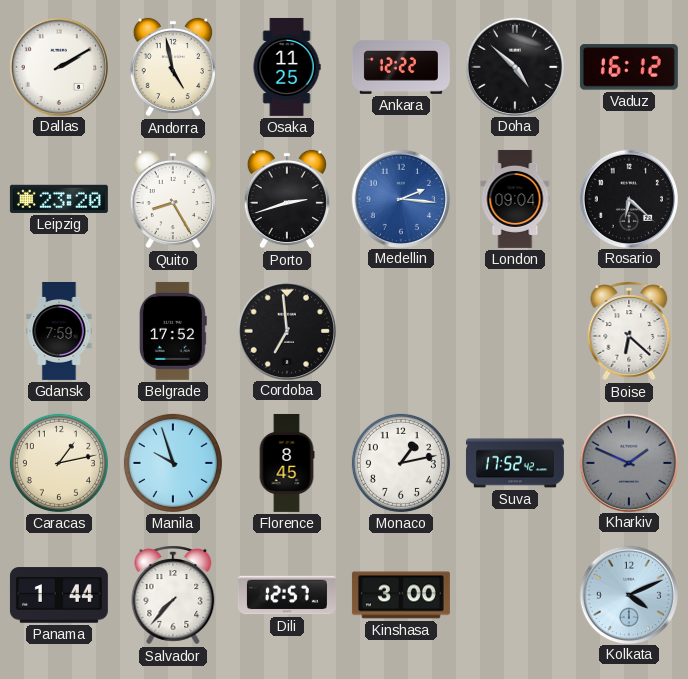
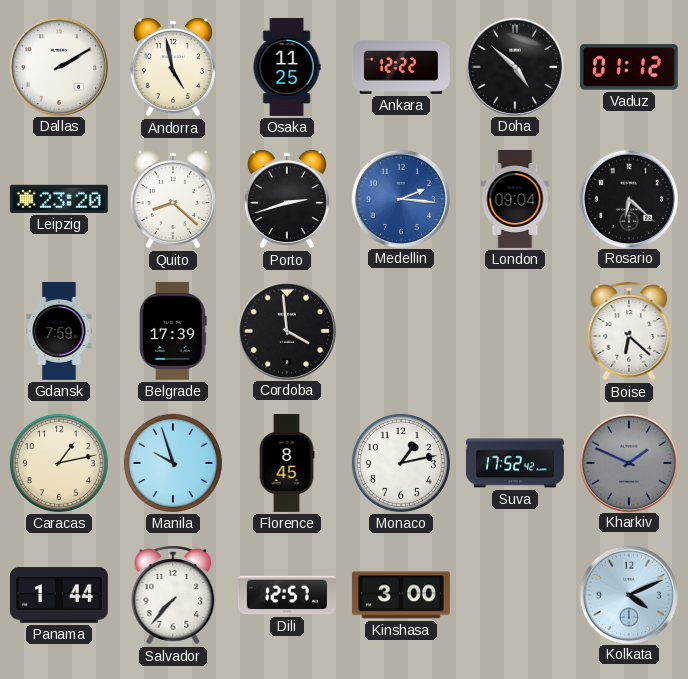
Vaduz: 16:12 -> 01:12 (629, 67)
Quito: 8:25 -> 8:22 (173, 199)
Belgrade: 17:52 -> 17:39 (173, 331)
Cordoba: 6:59 -> 3:59 (286, 330)
